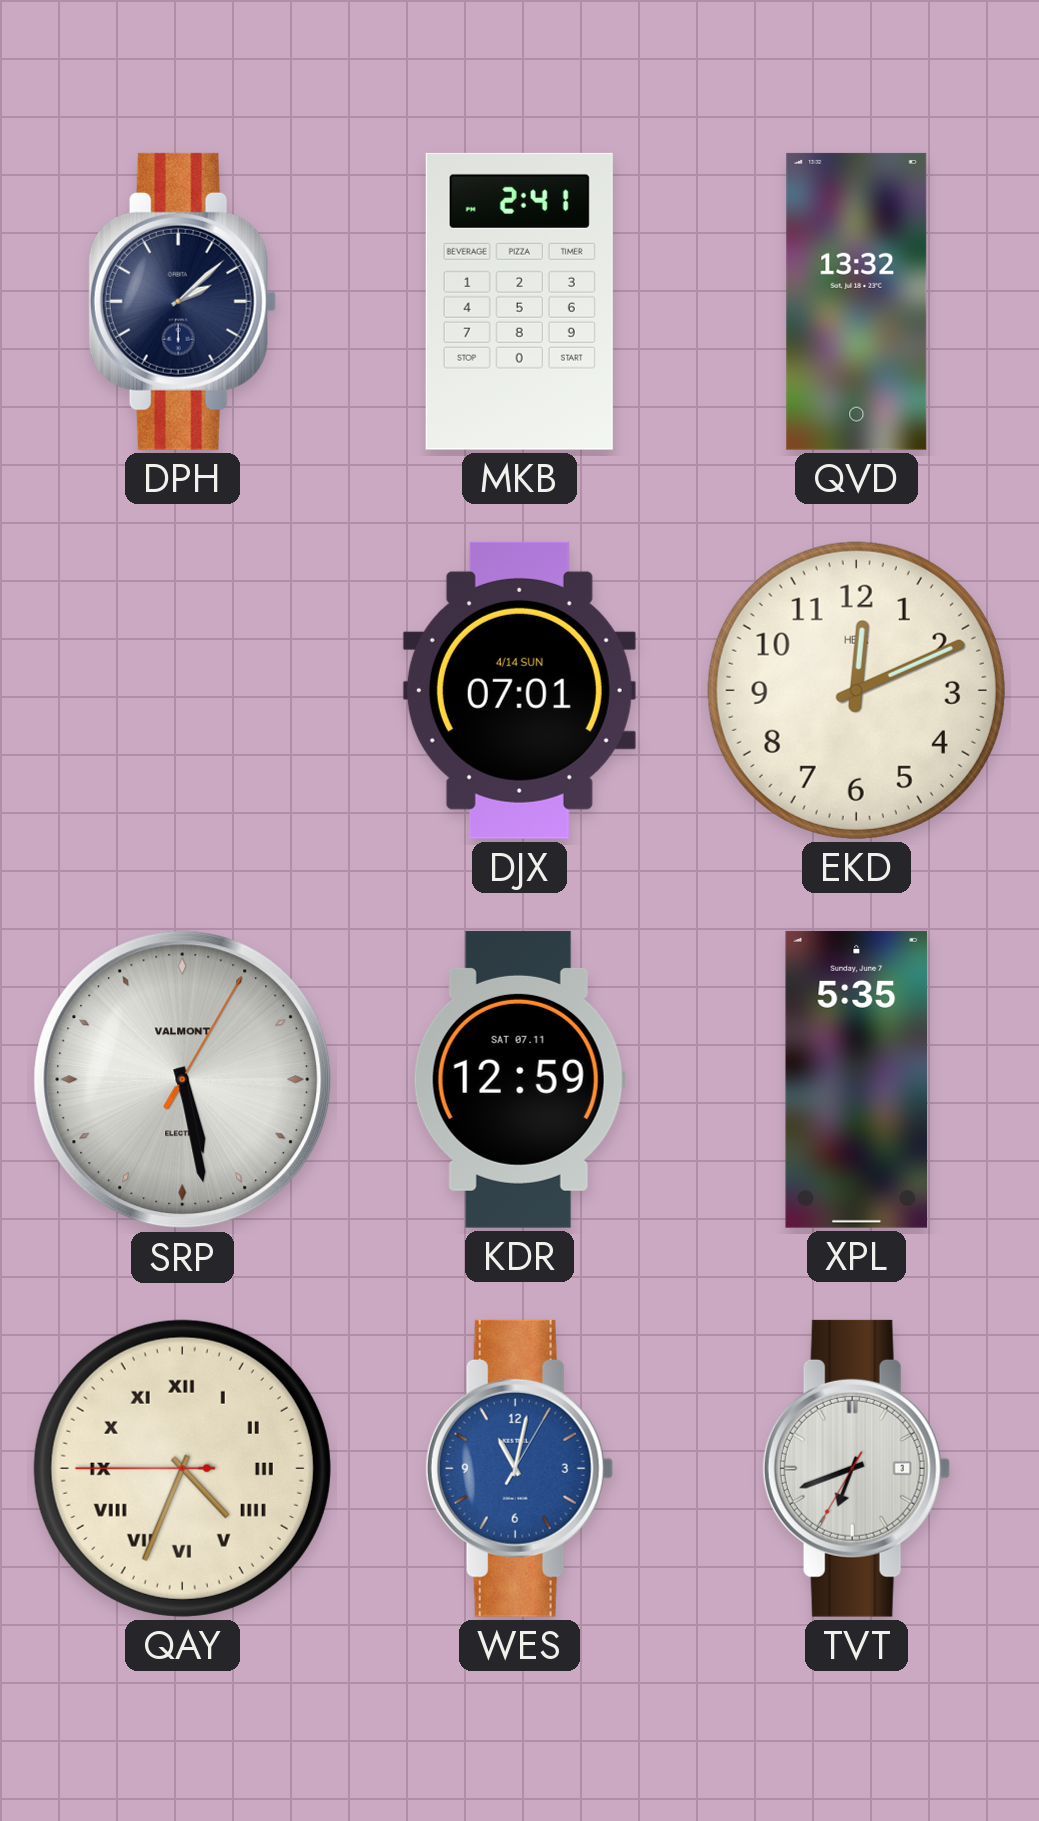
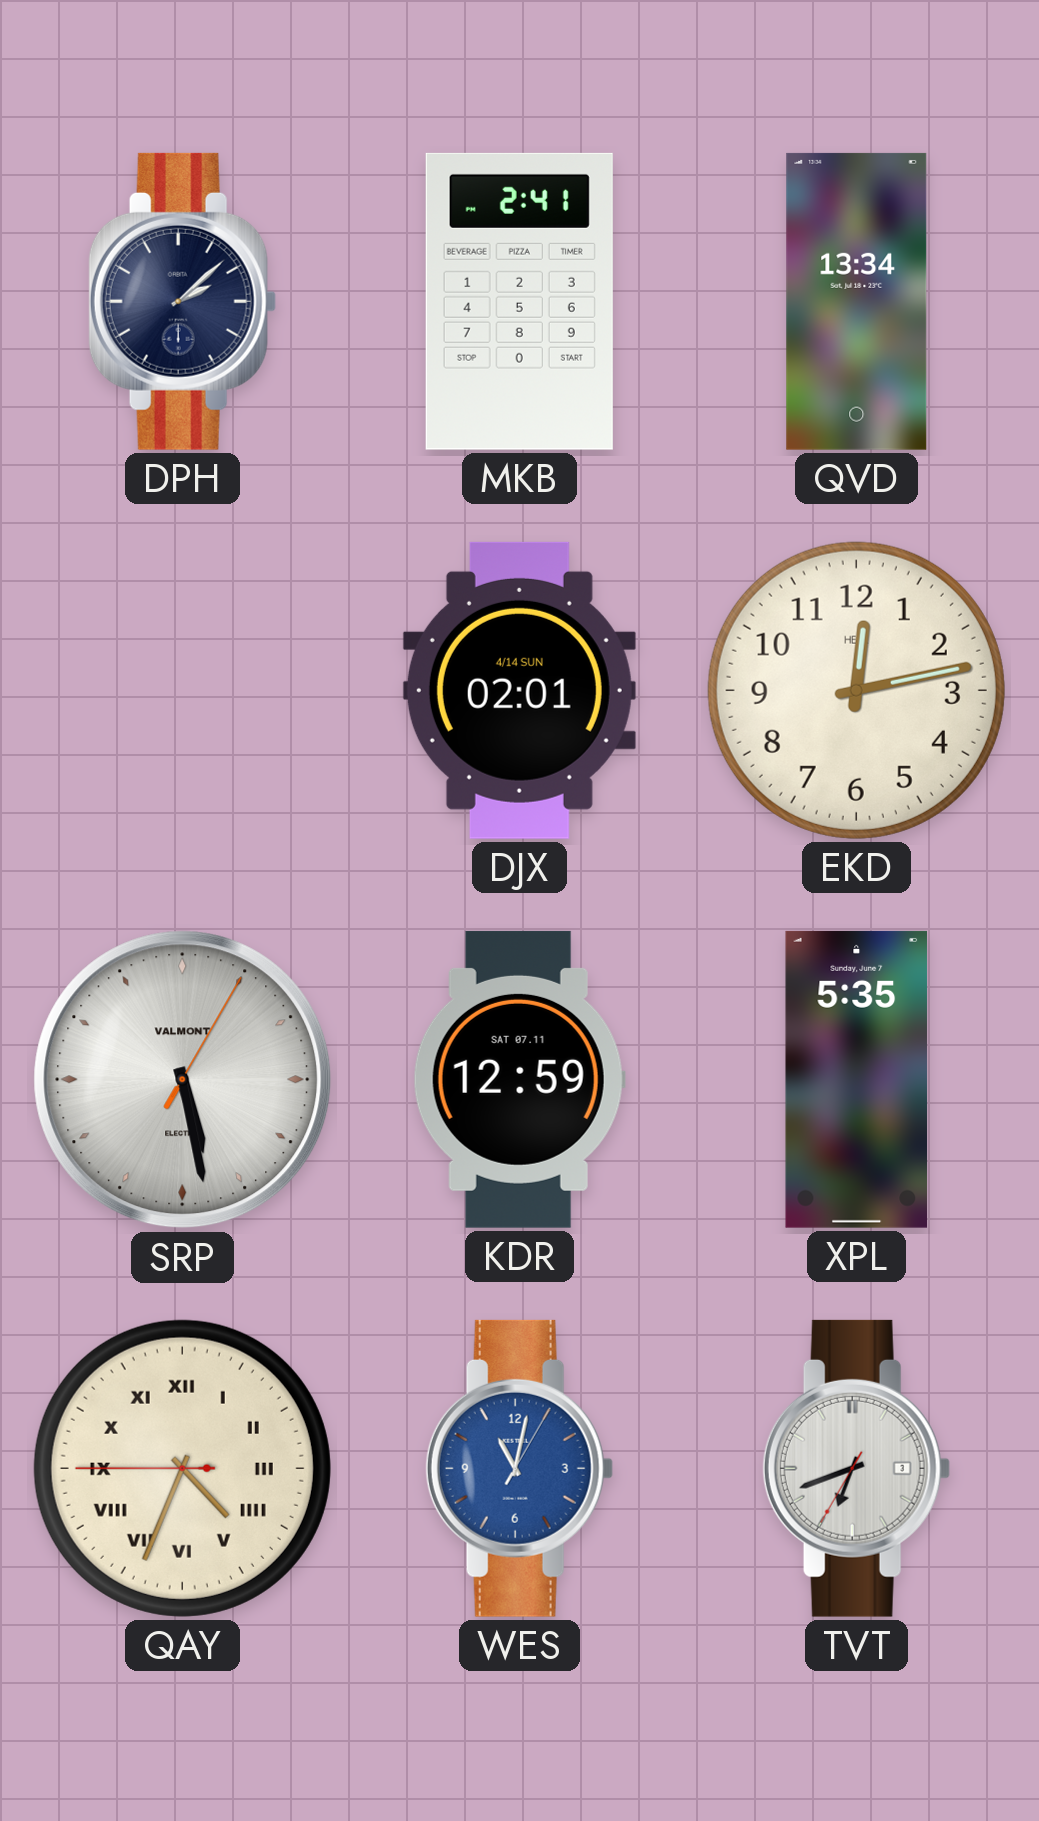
QVD: 13:32 -> 13:34 (857, 301)
DJX: 07:01 -> 02:01 (519, 690)
EKD: 12:11 -> 12:13 (856, 690)
